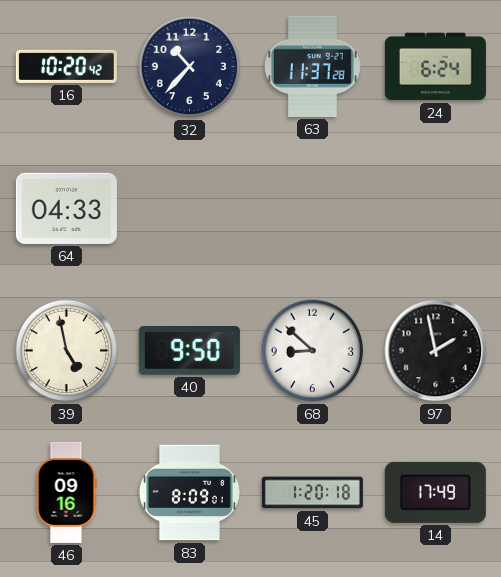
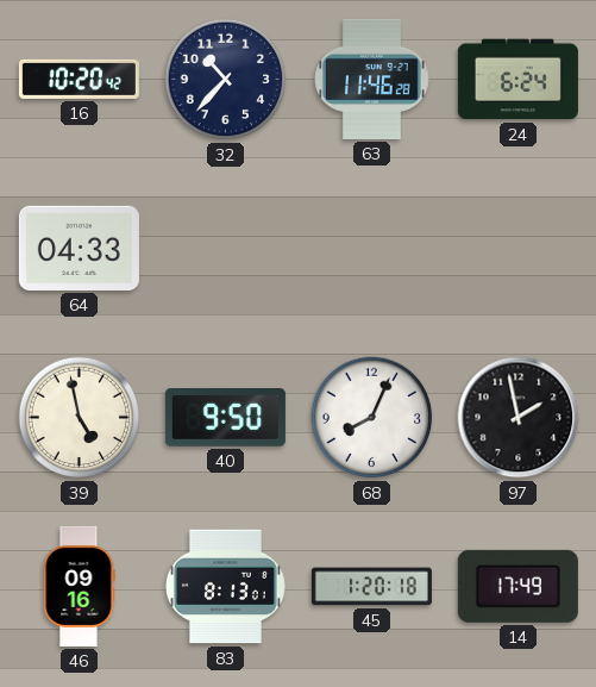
63: 11:37 -> 11:46 (372, 79)
68: 8:52 -> 8:04 (372, 418)
83: 8:09 -> 8:13 (225, 587)
